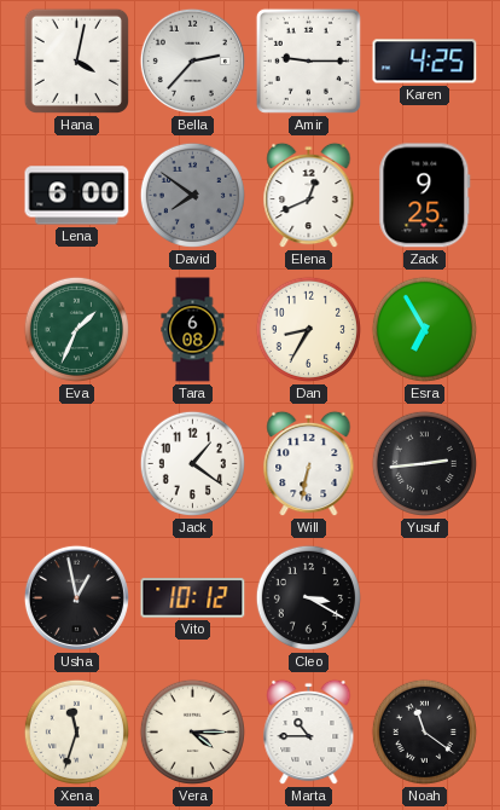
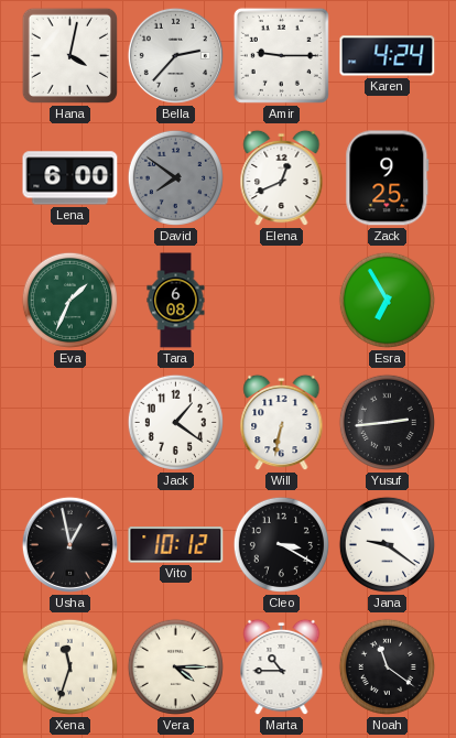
Karen: 4:25 -> 4:24 (388, 56)
Dan: 8:35 -> none (308, 329)
Jana: none -> 9:21 (387, 544)
